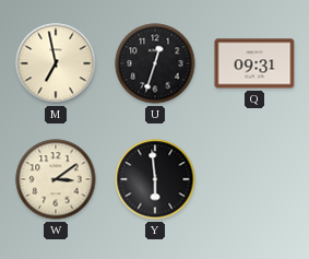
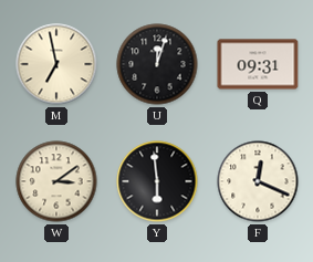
U: 12:33 -> 12:03 (157, 64)
F: none -> 12:19 (258, 181)
